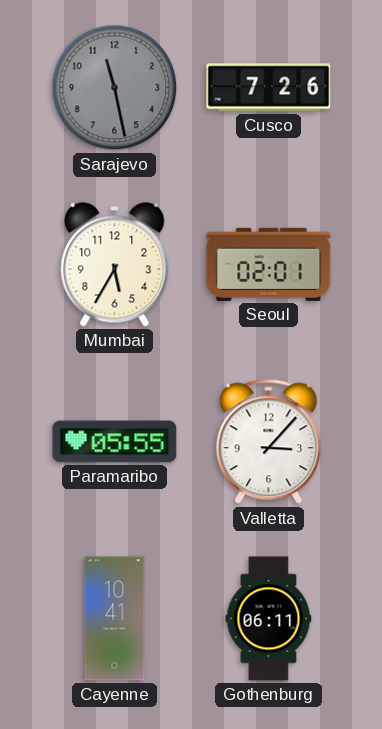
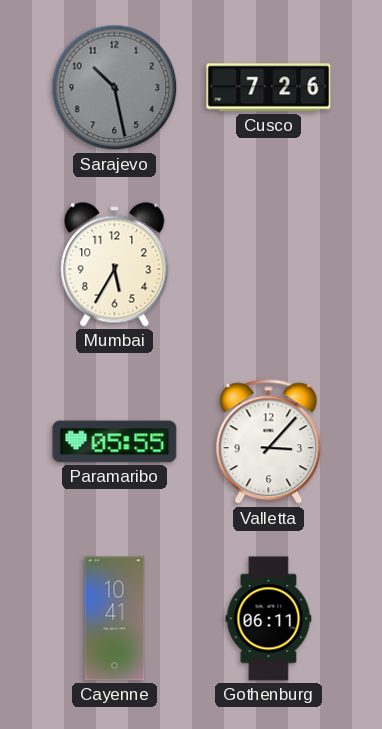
Sarajevo: 11:28 -> 10:28 (115, 88)
Seoul: 02:01 -> none (269, 264)
